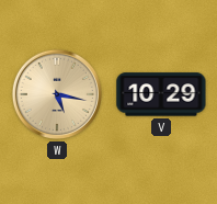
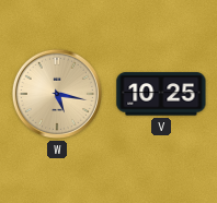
V: 10:29 -> 10:25 (161, 94)
